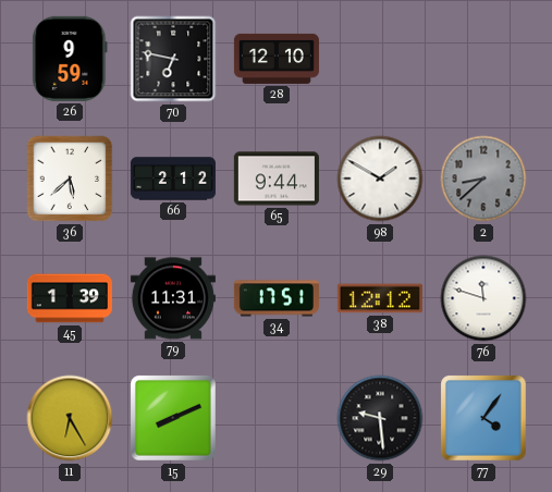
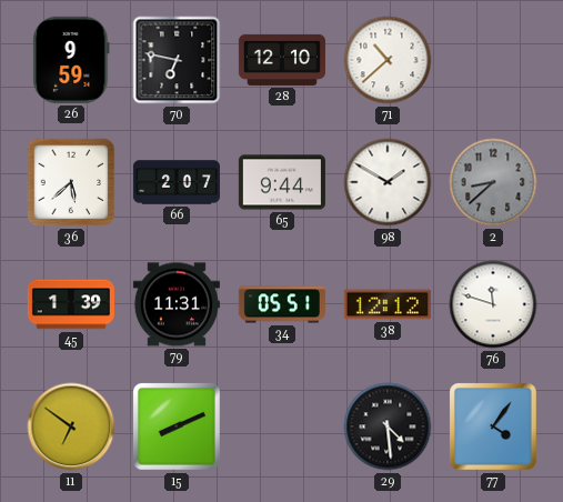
71: none -> 10:38 (388, 60)
66: 2:12 -> 2:07 (177, 182)
34: 17:51 -> 05:51 (282, 304)
11: 6:25 -> 6:51 (71, 426)
29: 9:29 -> 4:29 (388, 426)
